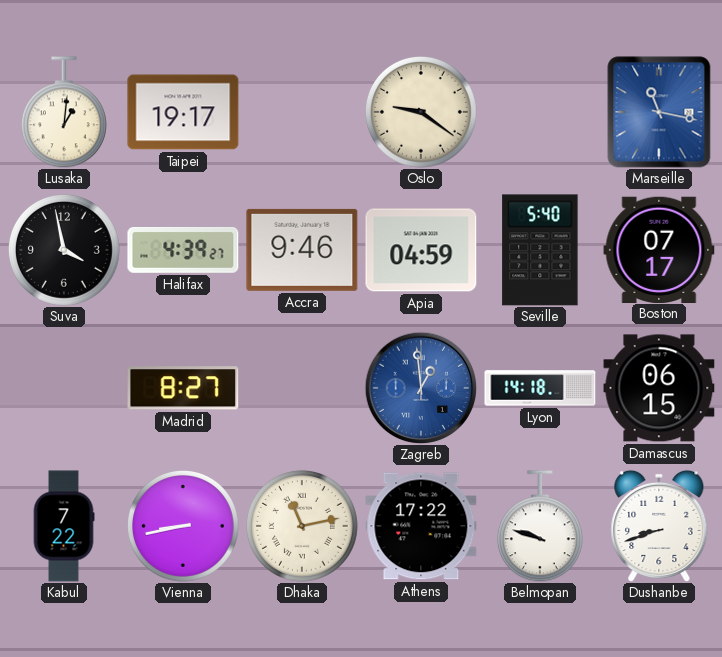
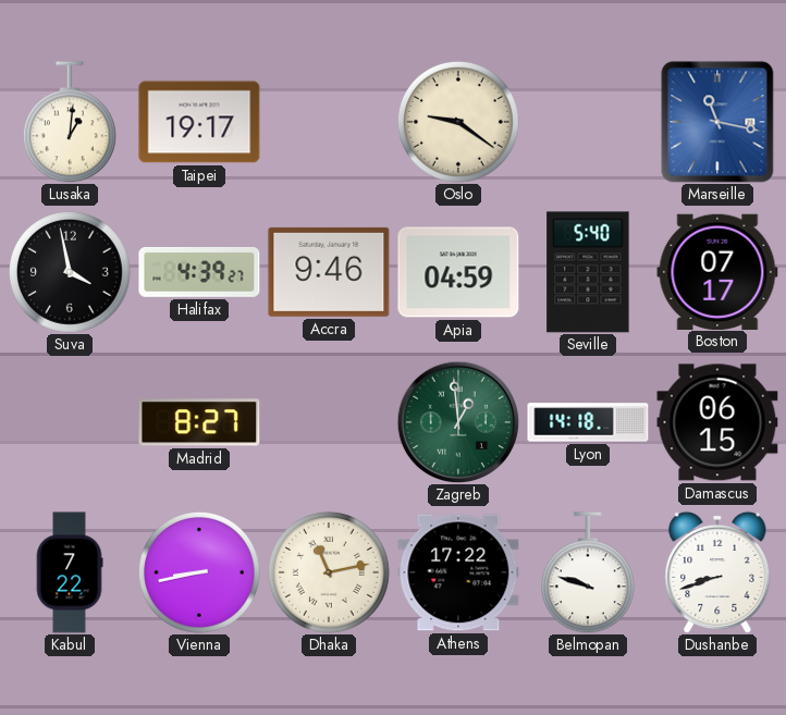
Zagreb dial: blue -> green (458, 422)
